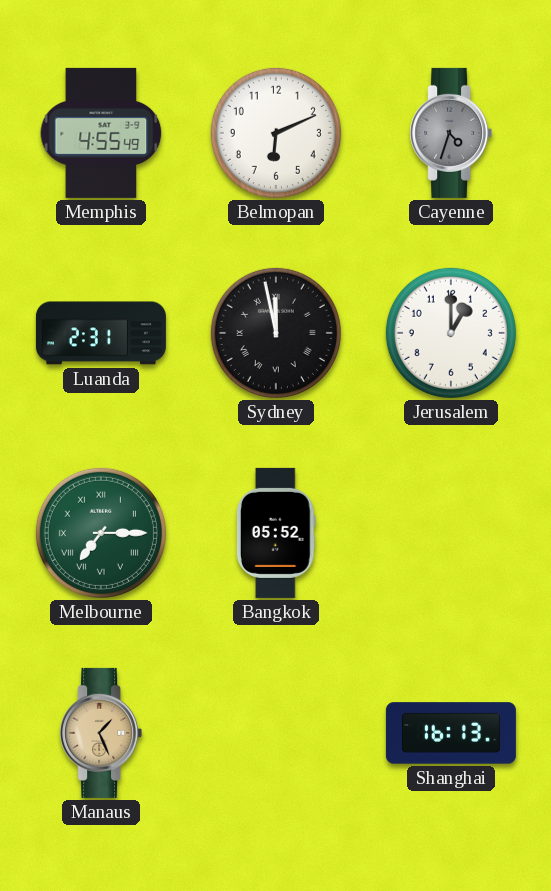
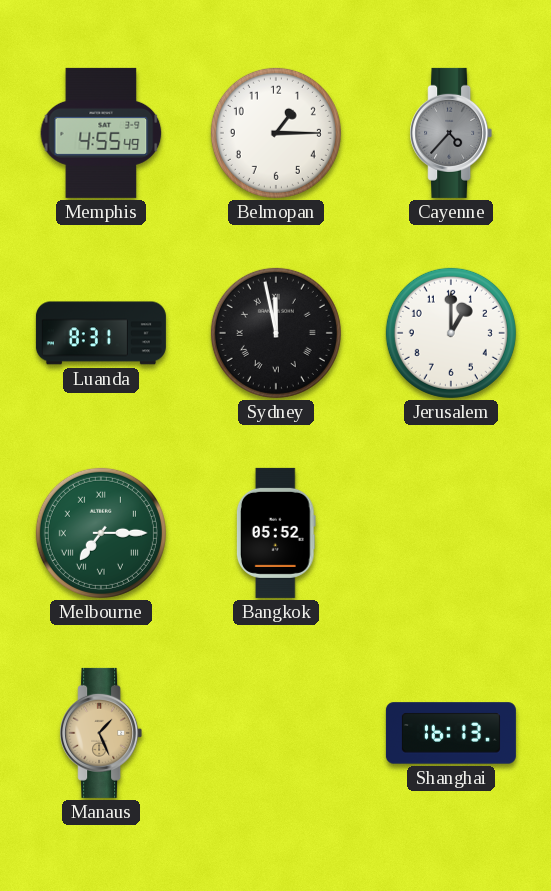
Belmopan: 6:11 -> 1:15 (276, 133)
Cayenne: 4:33 -> 4:37 (451, 133)
Luanda: 2:31 -> 8:31 (101, 333)
